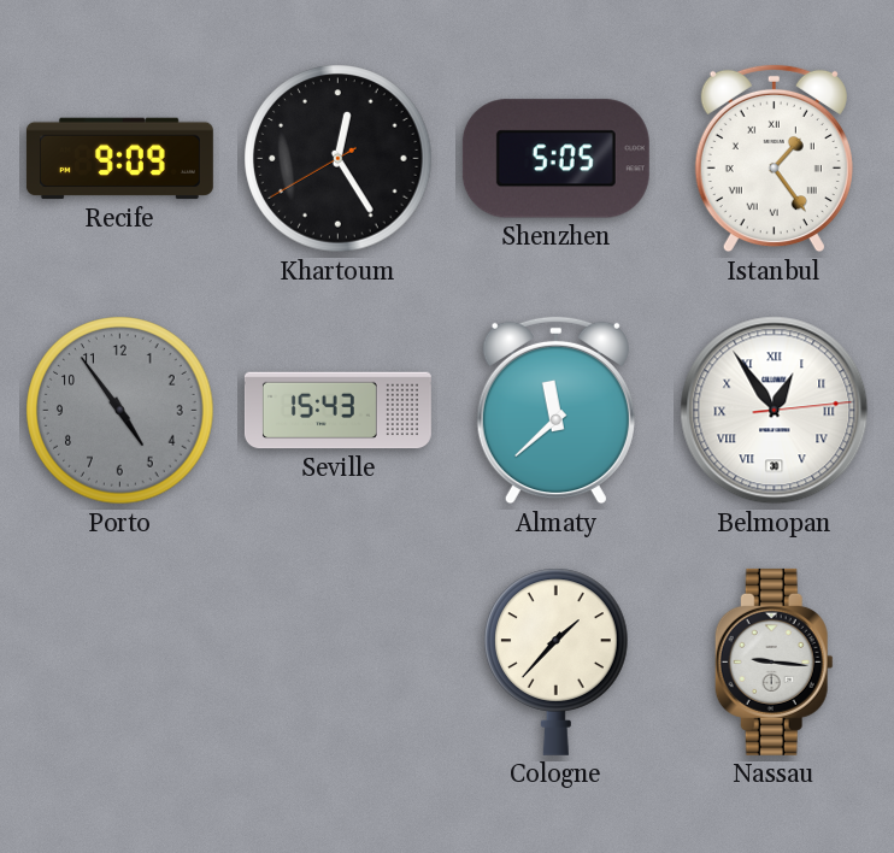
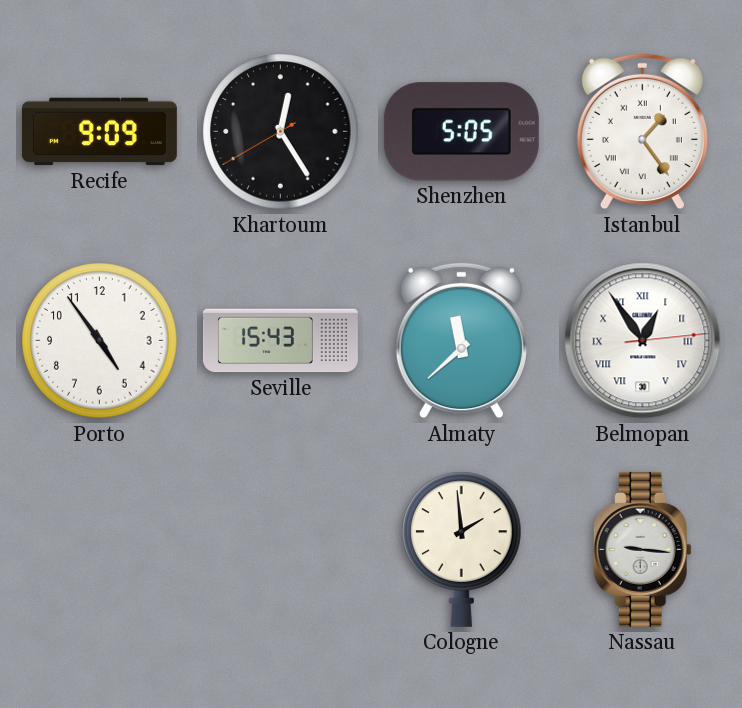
Porto dial: grey -> white (100, 341)
Cologne: 1:37 -> 1:59 (462, 549)
